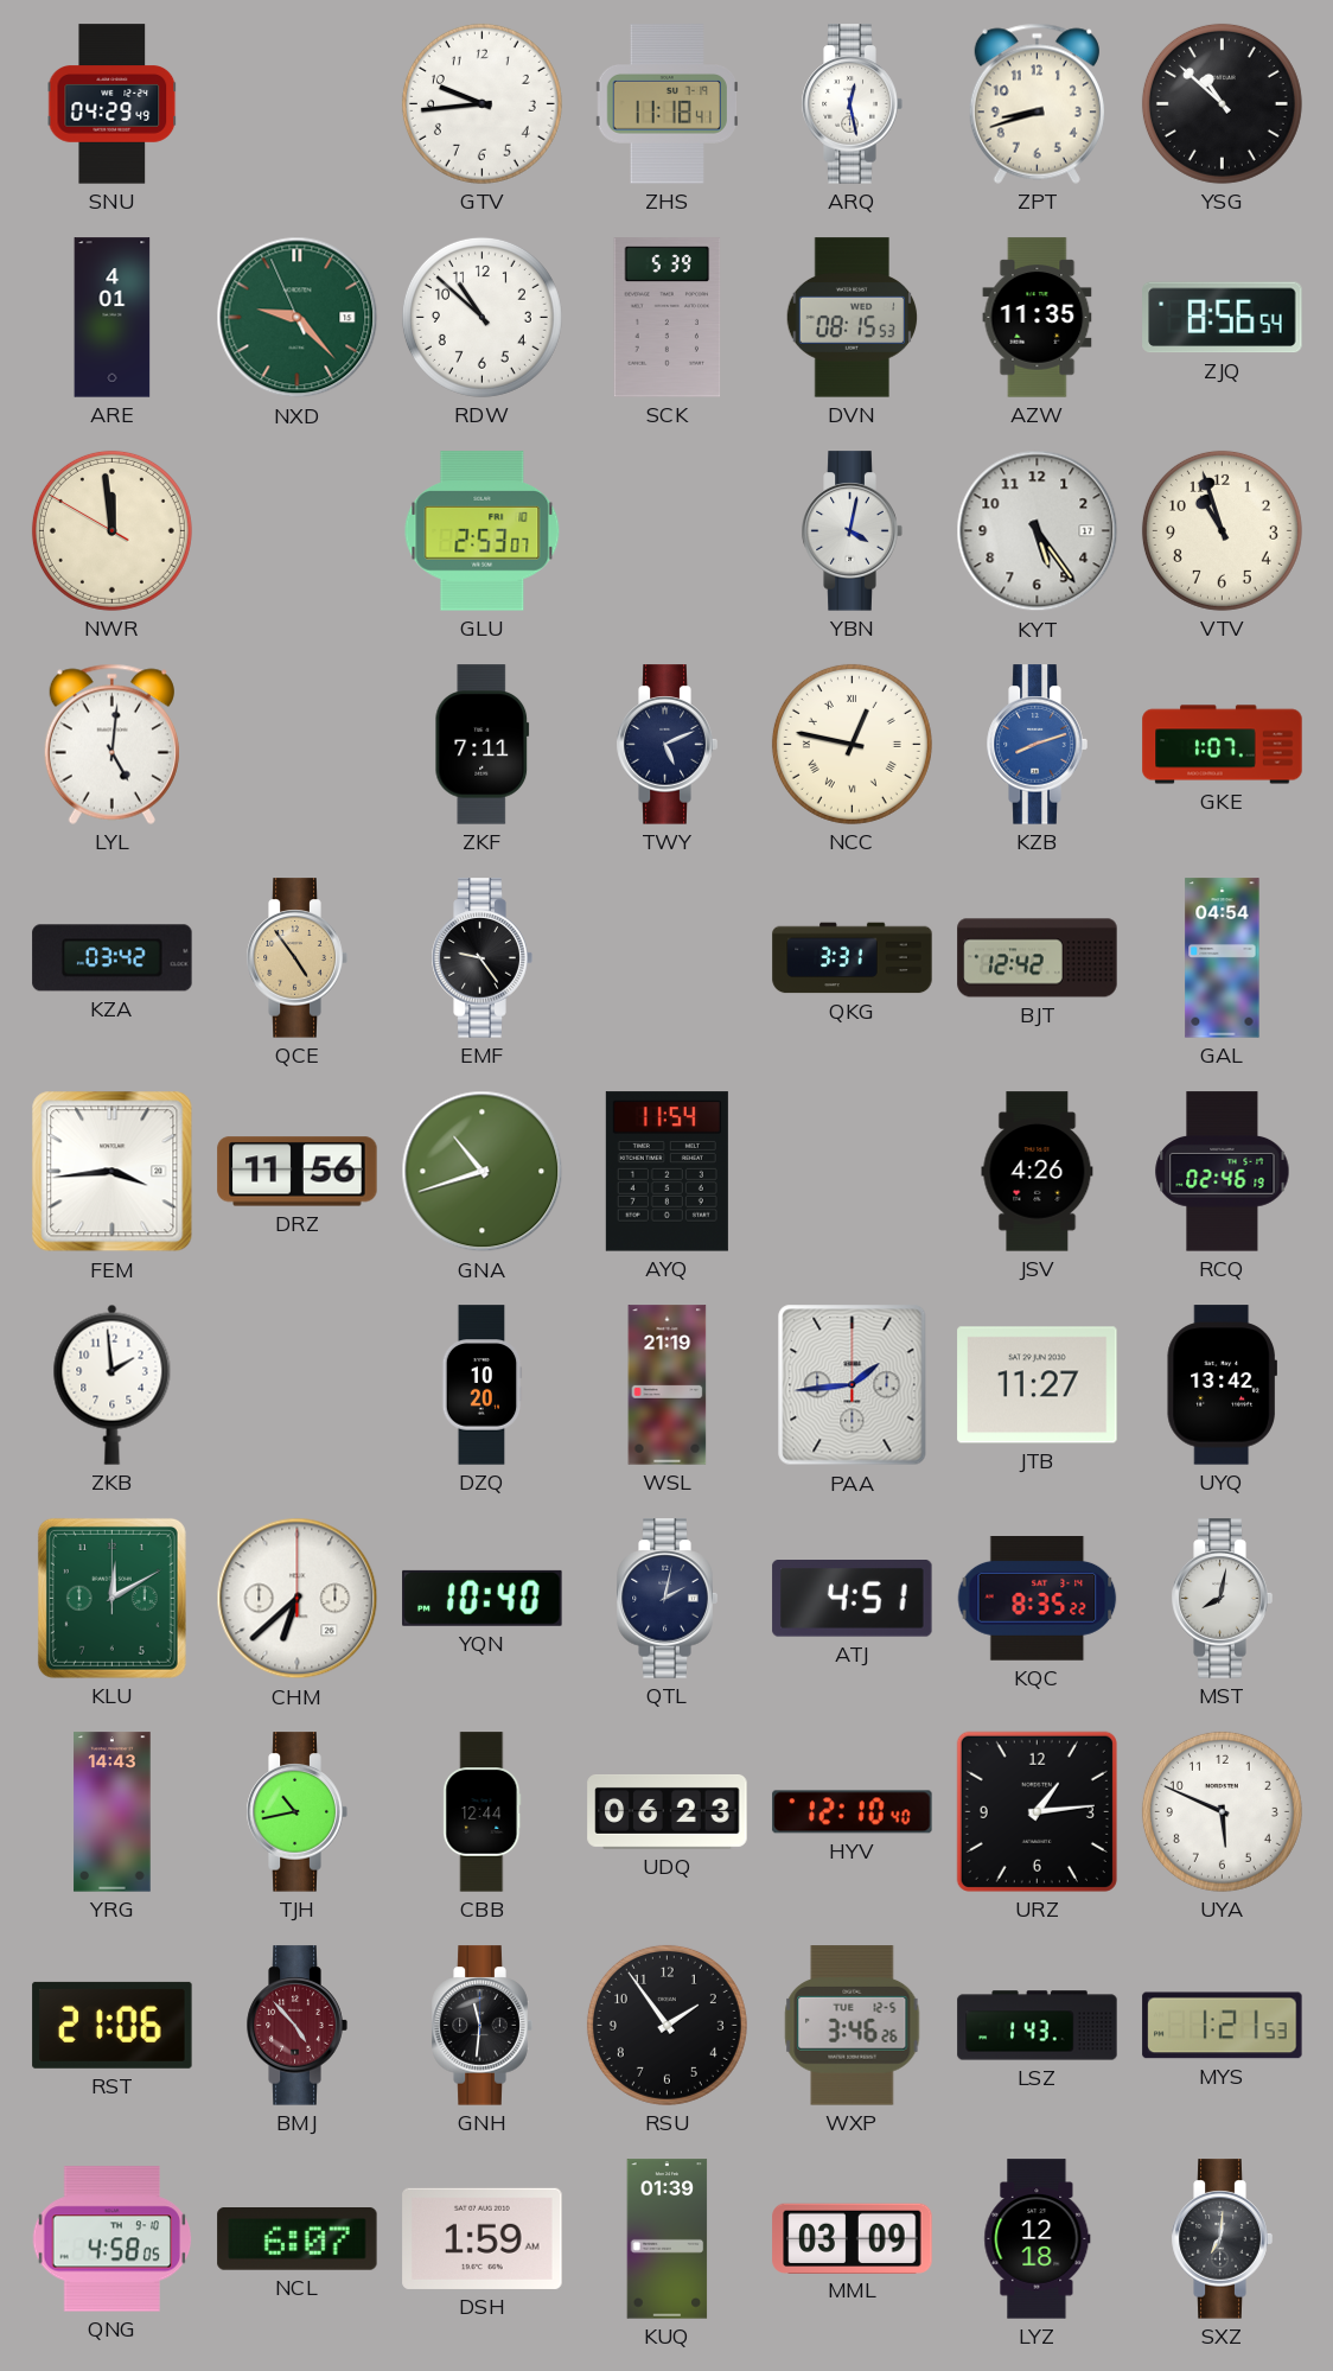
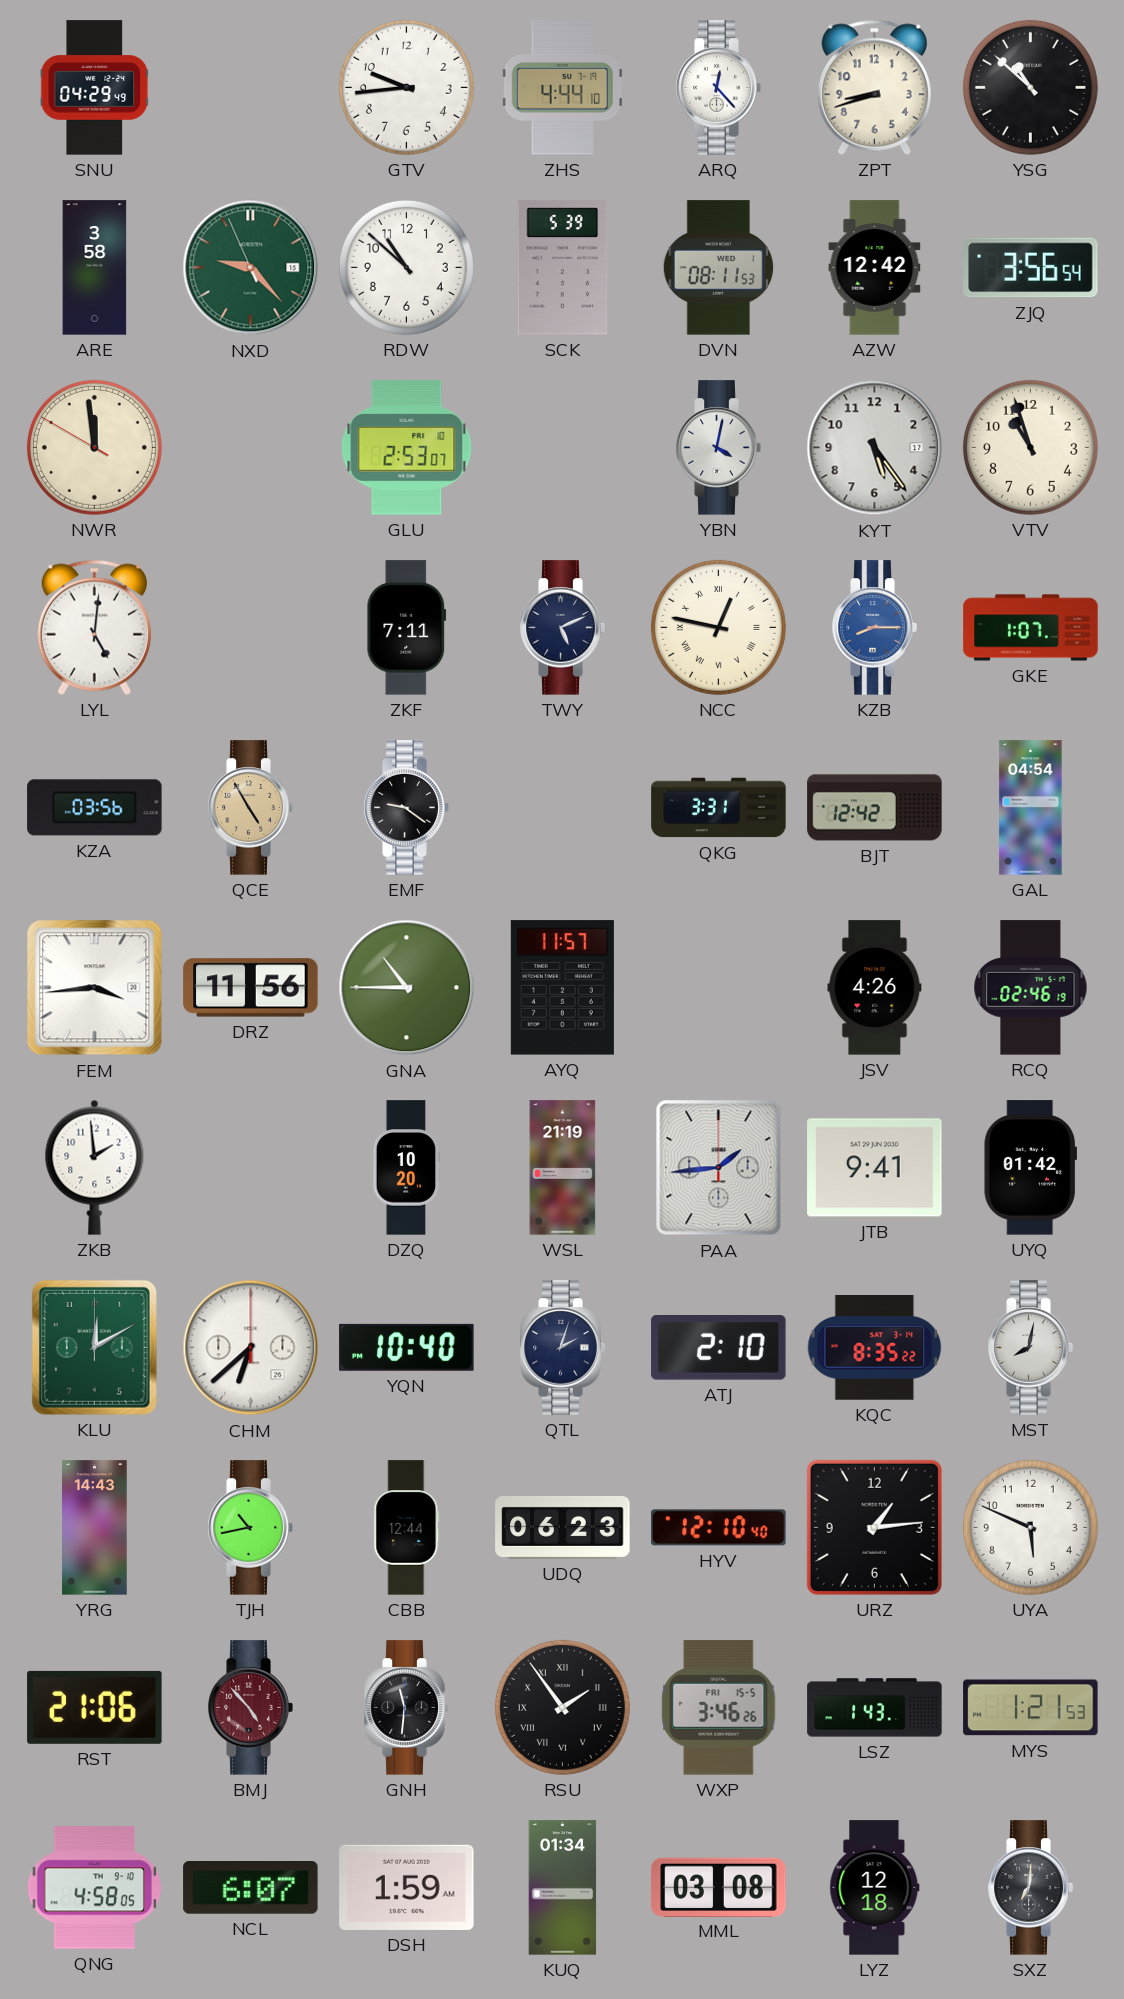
ZHS: 11:18 -> 4:44 (562, 88)
ARQ: 12:28 -> 12:23 (718, 88)
ARE: 4:01 -> 3:58 (95, 268)
DVN: 08:15 -> 08:11 (719, 268)
AZW: 11:35 -> 12:42 (875, 268)
ZJQ: 8:56 -> 3:56 (1031, 268)
KZB: 8:12 -> 8:15 (874, 628)
KZA: 03:42 -> 03:56 (95, 808)
QCE: 4:54 -> 4:55 (250, 808)
EMF: 9:24 -> 9:21 (406, 808)
GNA: 10:42 -> 10:45 (407, 988)
AYQ: 11:54 -> 11:57 (562, 988)
JTB: 11:27 -> 9:41 (875, 1168)
UYQ: 13:42 -> 01:42 (1030, 1168)
QTL: 2:02 -> 2:03 (562, 1348)
ATJ: 4:51 -> 2:10 (719, 1348)
RSU numerals: Arabic -> Roman (562, 1707)
WXP date: TUE 12-5 -> FRI 15-5 (719, 1708)
KUQ: 01:39 -> 01:34 (563, 1888)
MML: 03:09 -> 03:08 (719, 1887)
